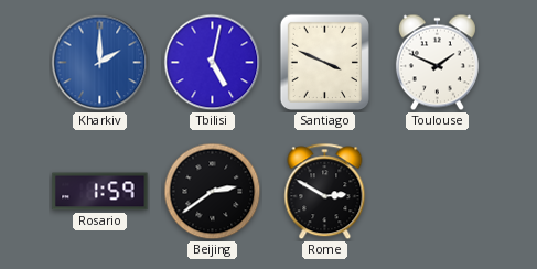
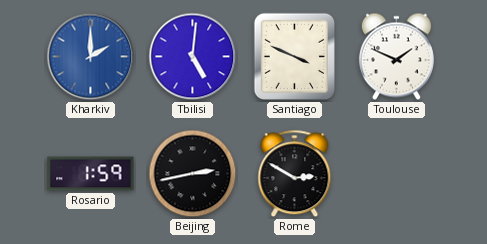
Tbilisi: 5:02 -> 5:01 (193, 57)
Beijing: 2:39 -> 2:43 (193, 174)
